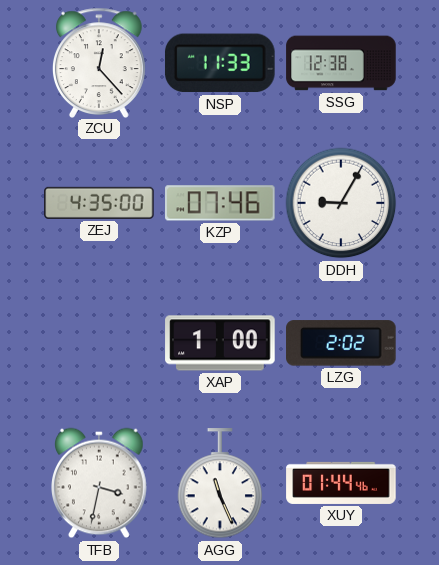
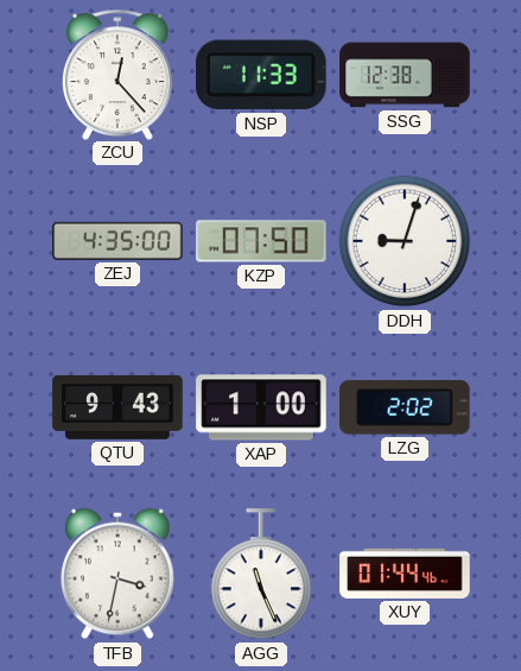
KZP: 07:46 -> 07:50 (261, 241)
DDH: 9:05 -> 9:03 (405, 241)
QTU: none -> 9:43 (117, 407)
